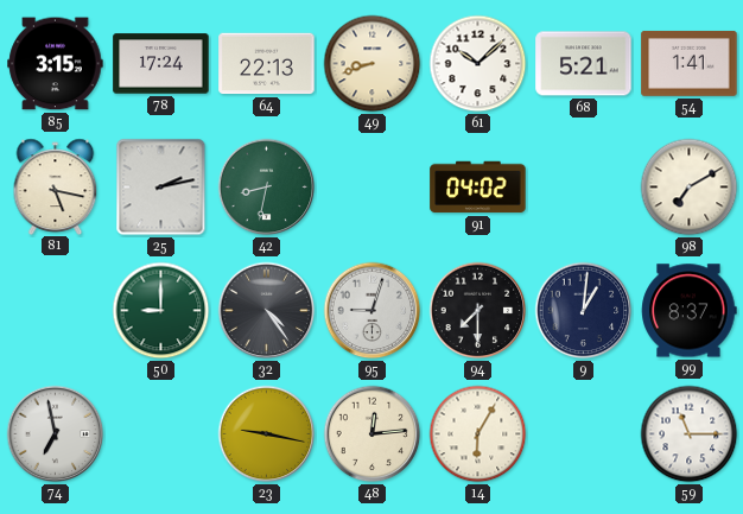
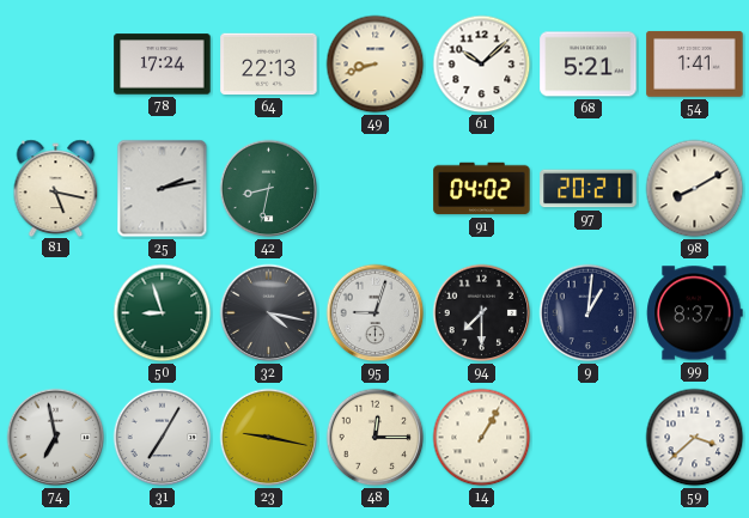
85: 3:15 -> none (56, 64)
97: none -> 20:21 (589, 189)
98: 7:10 -> 8:10 (695, 189)
50: 9:00 -> 8:57 (163, 313)
32: 4:24 -> 4:17 (269, 313)
31: none -> 7:05 (163, 438)
48: 12:14 -> 12:15 (376, 438)
14: 6:05 -> 1:05 (482, 438)
59: 11:15 -> 3:38 (695, 438)
